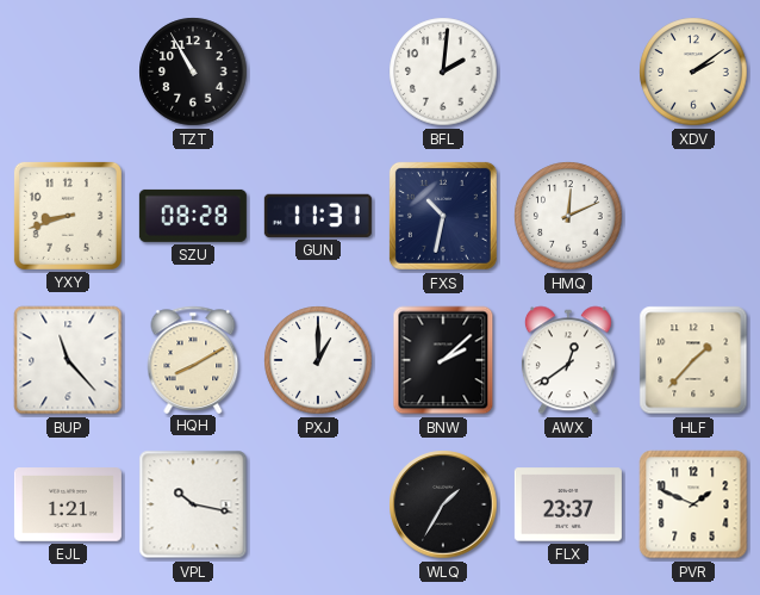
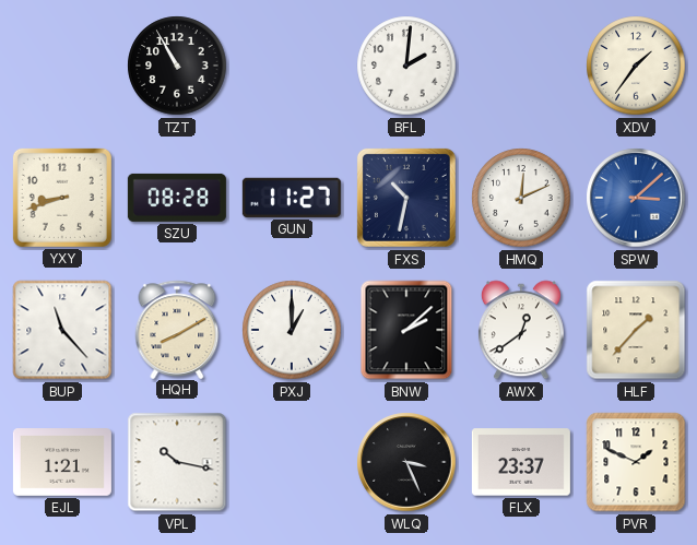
XDV: 2:09 -> 1:36 (636, 66)
GUN: 11:31 -> 11:27 (292, 198)
SPW: none -> 3:08 (636, 198)
WLQ: 1:35 -> 3:26 (406, 462)
